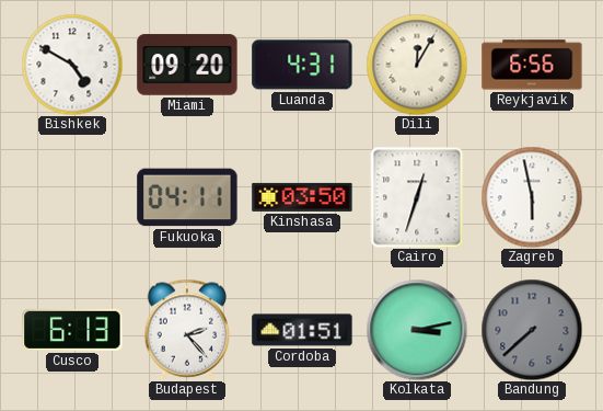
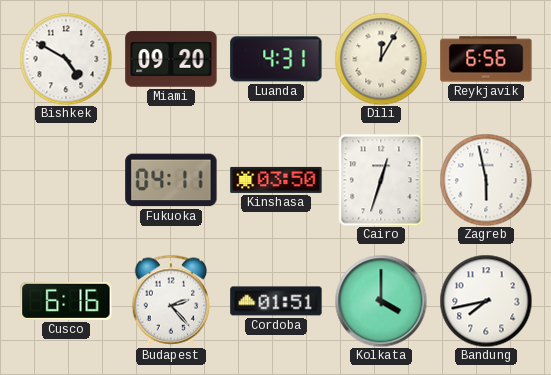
Cusco: 6:13 -> 6:16 (66, 301)
Kolkata: 3:13 -> 4:00 (381, 301)
Bandung: 7:38 -> 7:43 (486, 301)
Bandung dial: grey -> white (486, 301)
